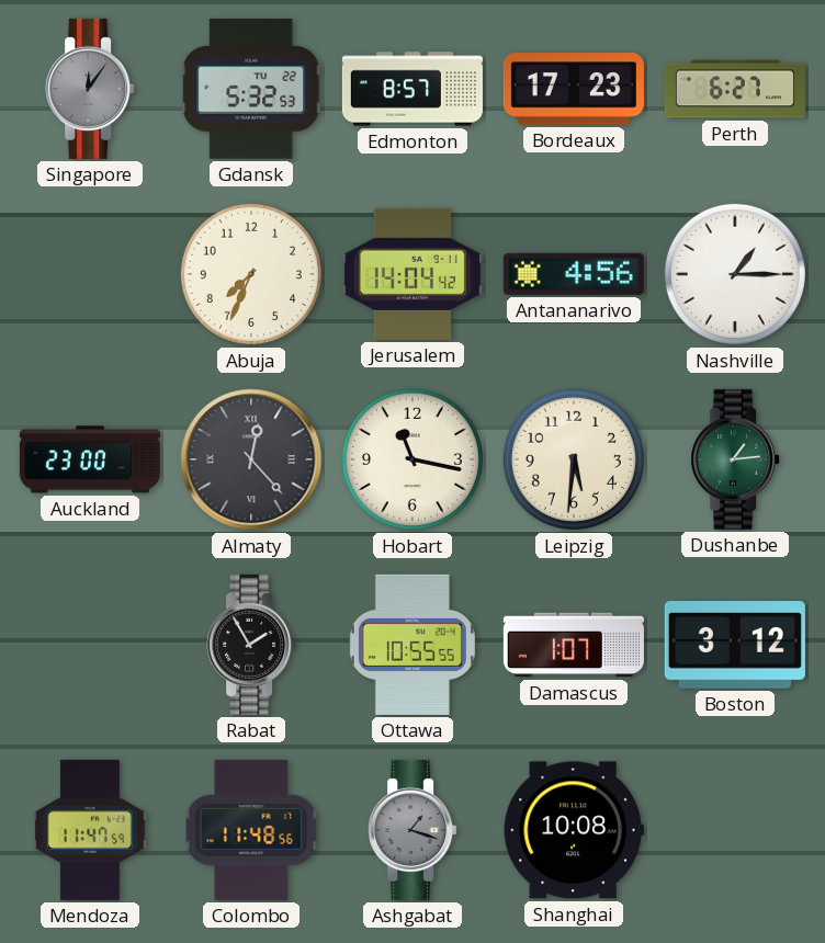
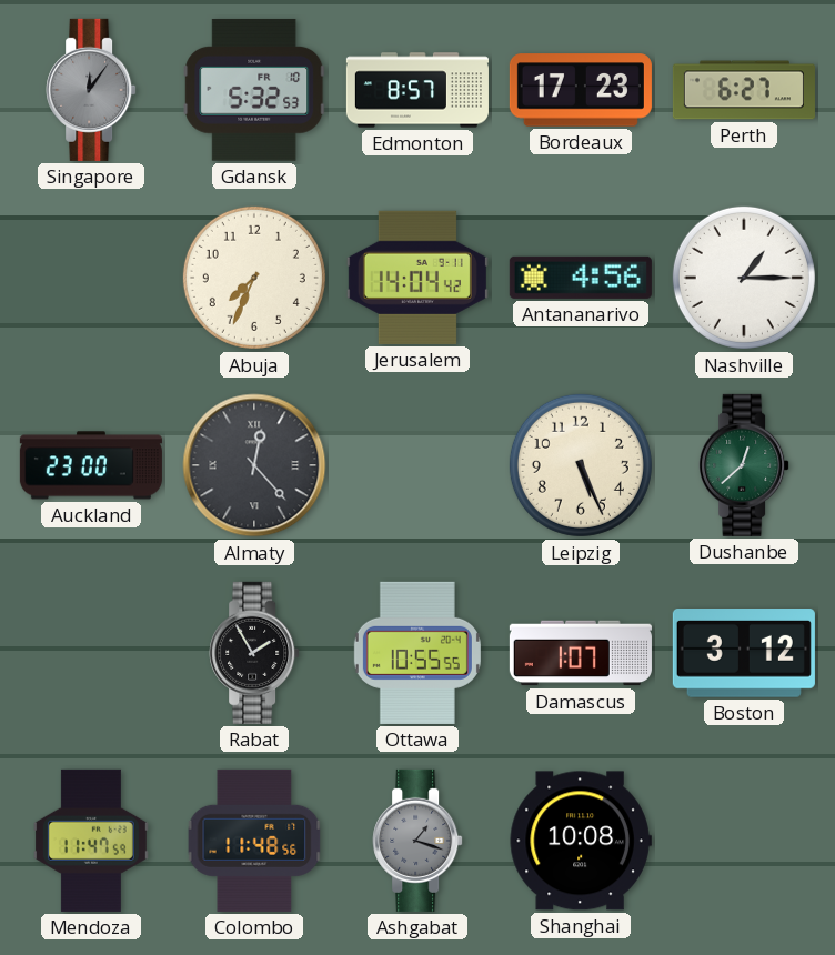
Gdansk date: TU 22 -> FR 10 (254, 90)
Hobart: 11:17 -> none (412, 459)
Leipzig: 5:31 -> 5:26 (581, 465)
Dushanbe: 1:14 -> 12:38 (744, 465)
